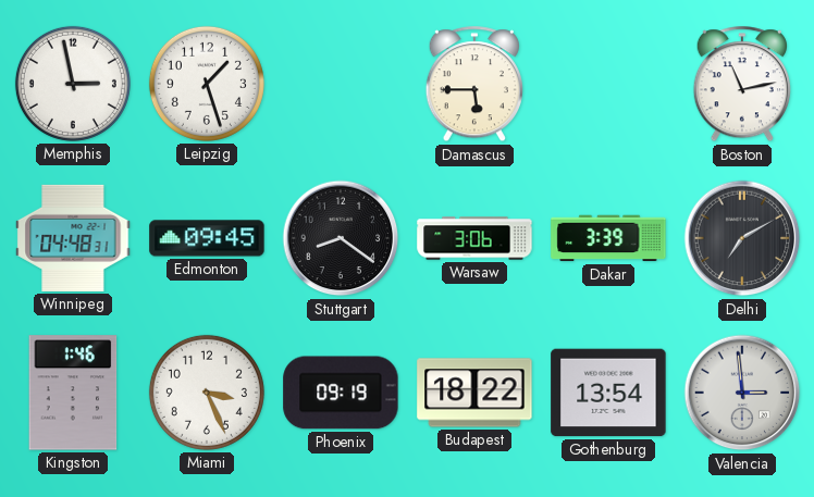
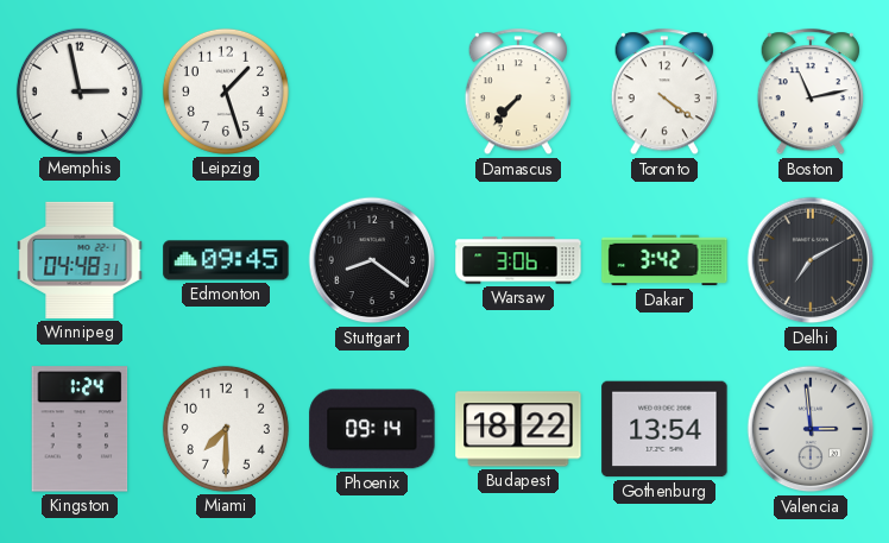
Damascus: 5:45 -> 7:37 (518, 93)
Toronto: none -> 4:21 (664, 93)
Dakar: 3:39 -> 3:42 (664, 260)
Kingston: 1:46 -> 1:24 (80, 429)
Miami: 3:26 -> 7:30 (226, 429)
Phoenix: 09:19 -> 09:14 (372, 429)
